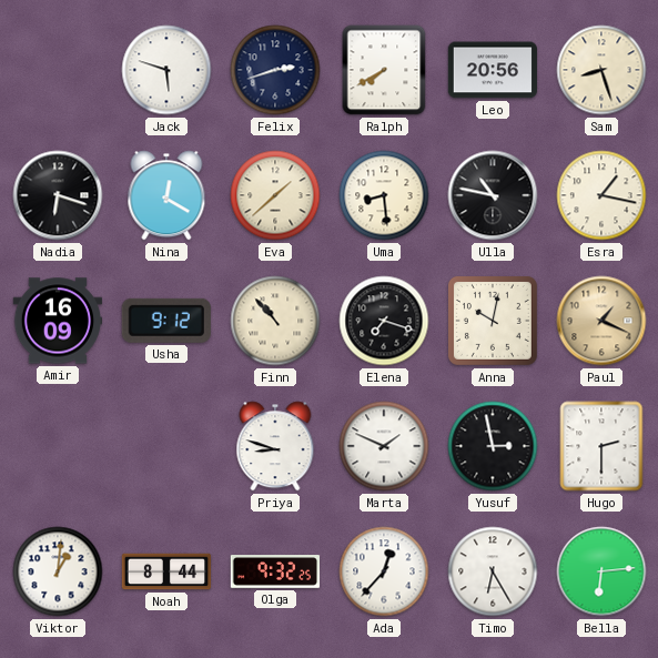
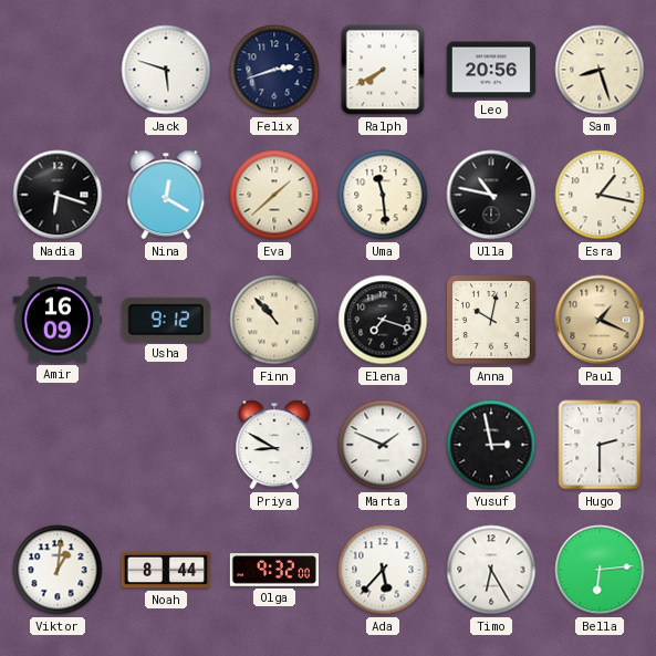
Uma: 8:29 -> 11:29 (383, 195)
Priya: 8:48 -> 8:50 (274, 445)
Olga: 9:32:25 -> 9:32:00 (274, 570)
Ada: 12:37 -> 5:37 (383, 570)
